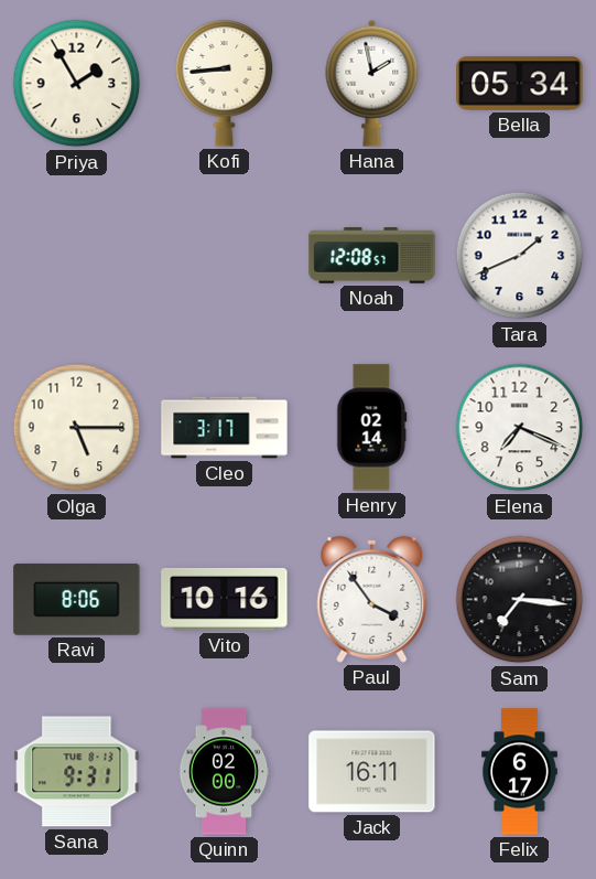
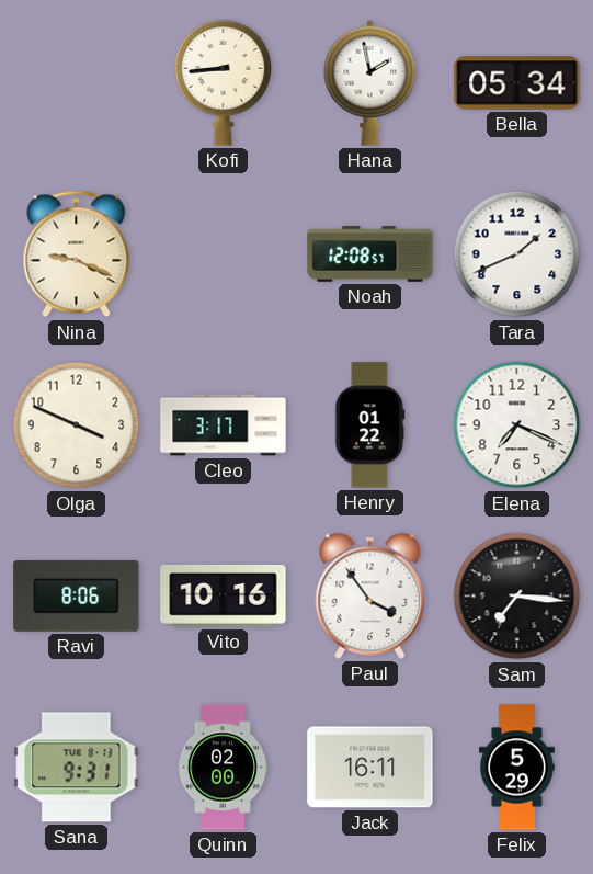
Priya: 1:55 -> none (77, 84)
Nina: none -> 9:19 (77, 254)
Olga: 5:15 -> 3:49 (77, 425)
Henry: 02:14 -> 01:22 (370, 425)
Felix: 6:17 -> 5:29 (517, 768)
